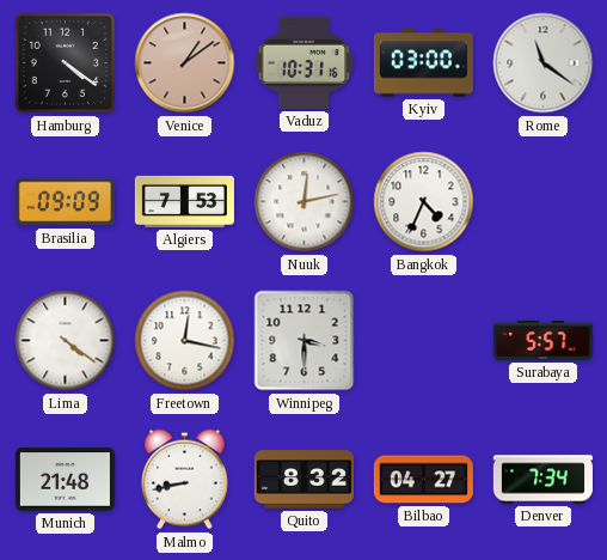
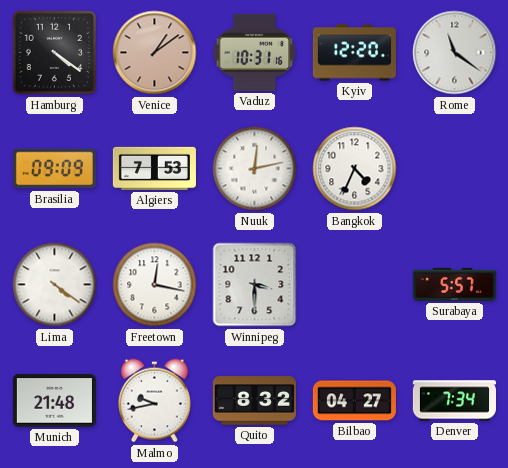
Kyiv: 03:00 -> 12:20 (354, 53)
Malmo: 8:43 -> 9:43 (154, 401)
